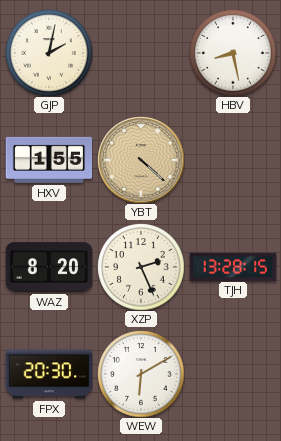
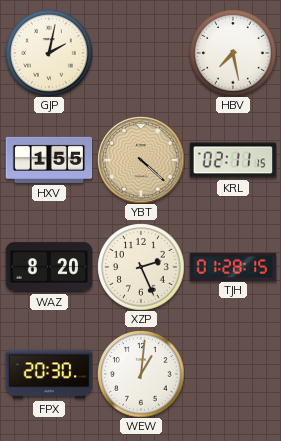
HBV: 8:28 -> 7:28 (233, 53)
KRL: none -> 02:11 (233, 160)
TJH: 13:28 -> 01:28 (233, 266)
WEW: 6:10 -> 1:01 (141, 374)
